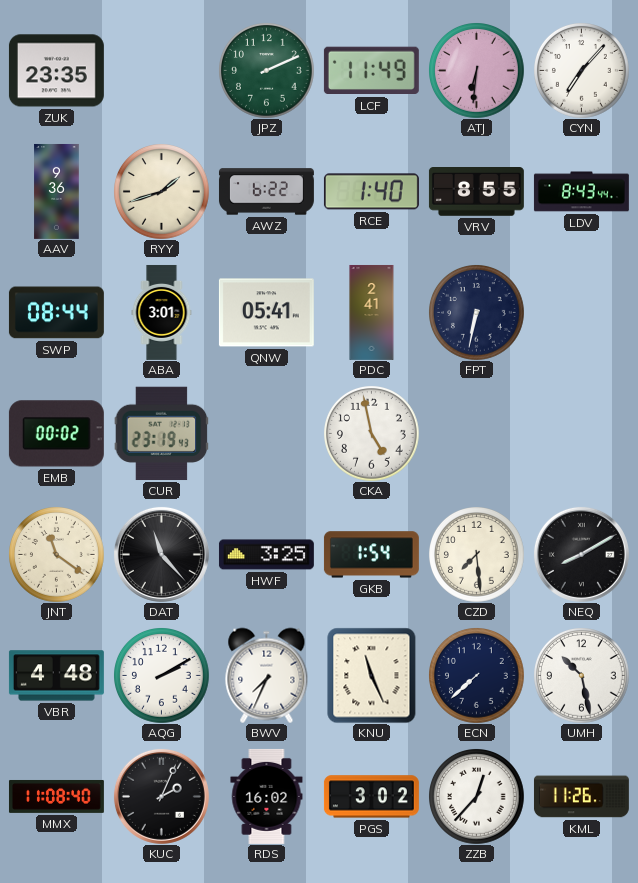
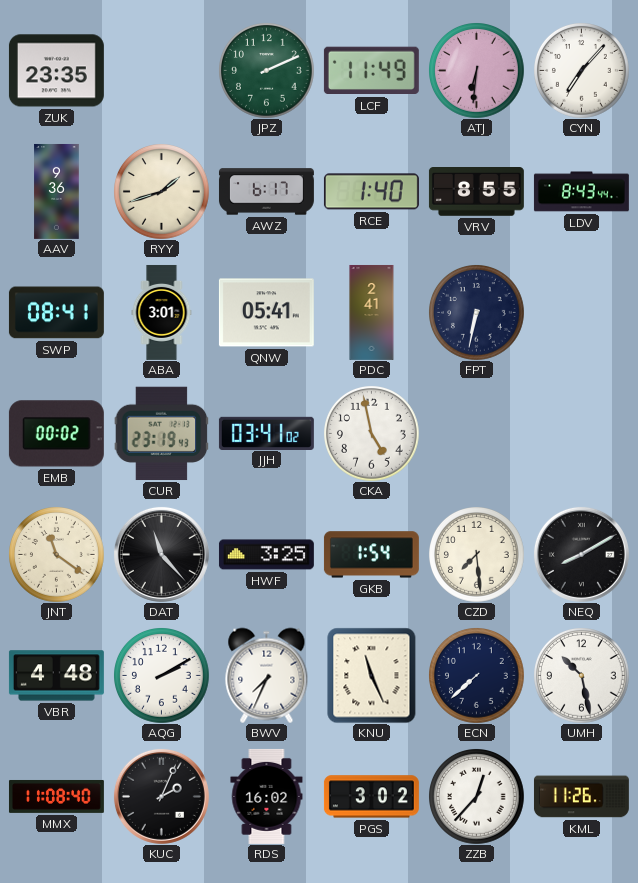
AWZ: 6:22 -> 6:17 (266, 192)
SWP: 08:44 -> 08:41 (56, 313)
JJH: none -> 03:41 (266, 433)
